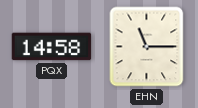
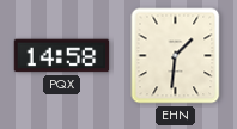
EHN: 11:15 -> 1:31 (176, 56)
